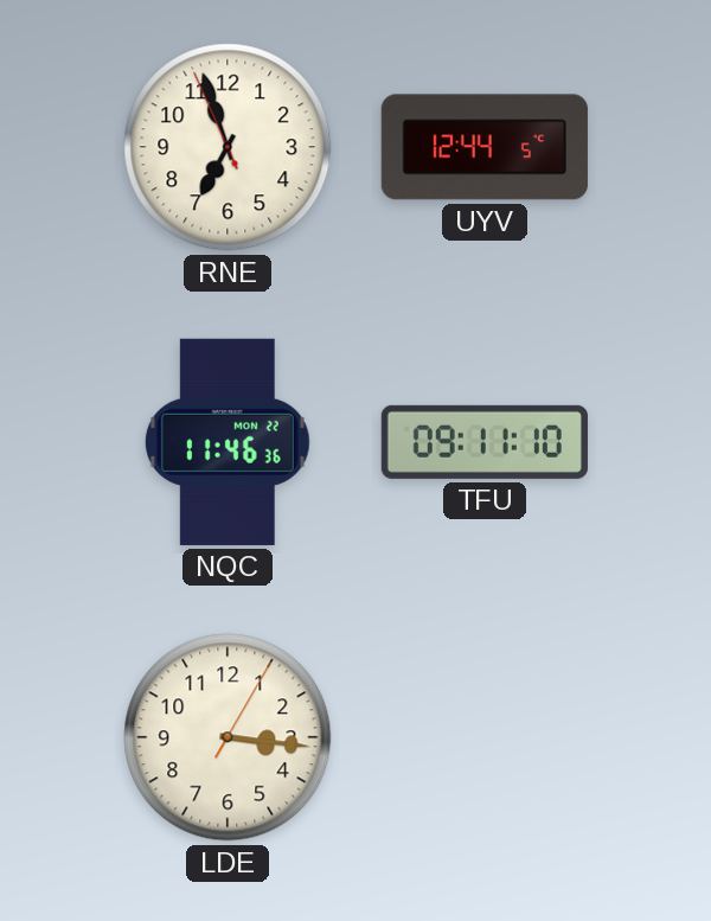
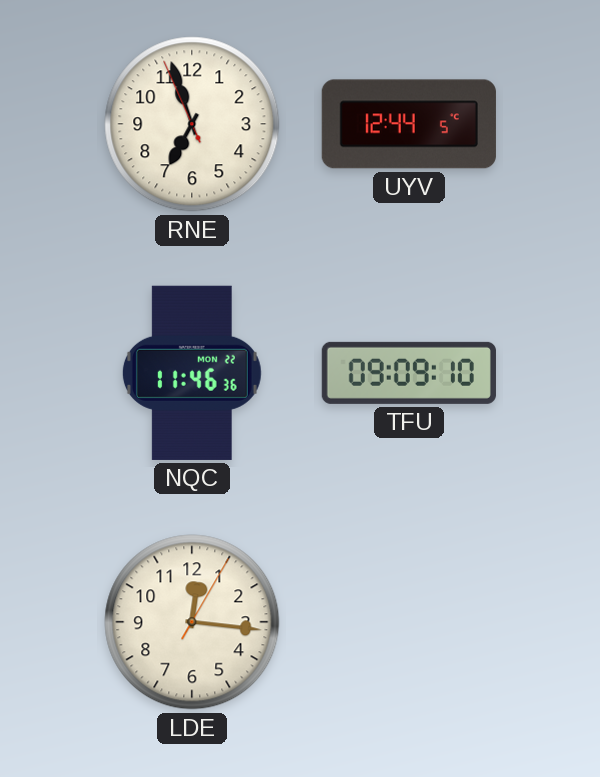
TFU: 09:11 -> 09:09 (409, 373)
LDE: 3:16 -> 12:16 (192, 622)
